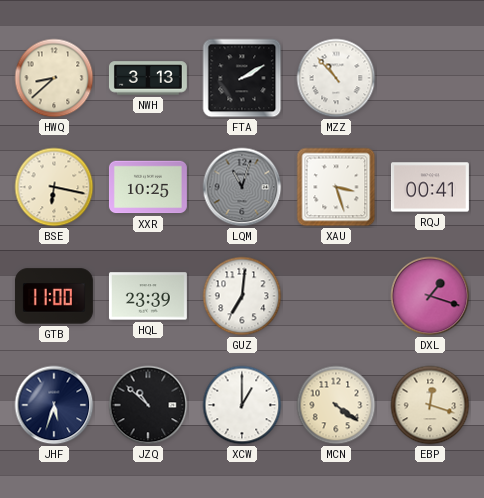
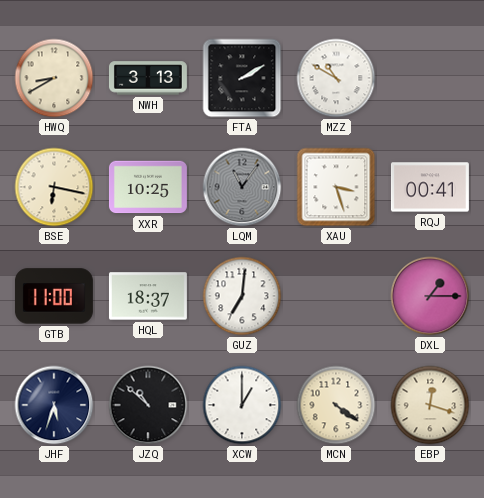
HWQ: 8:38 -> 8:40 (54, 78)
MZZ: 10:53 -> 10:50 (336, 78)
LQM: 11:03 -> 11:06 (242, 187)
HQL: 23:39 -> 18:37 (148, 296)
DXL: 1:18 -> 1:15 (430, 296)
